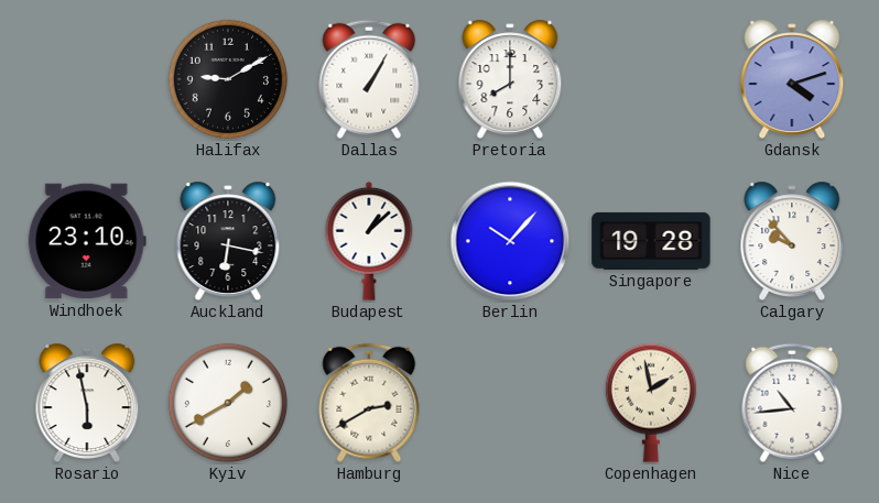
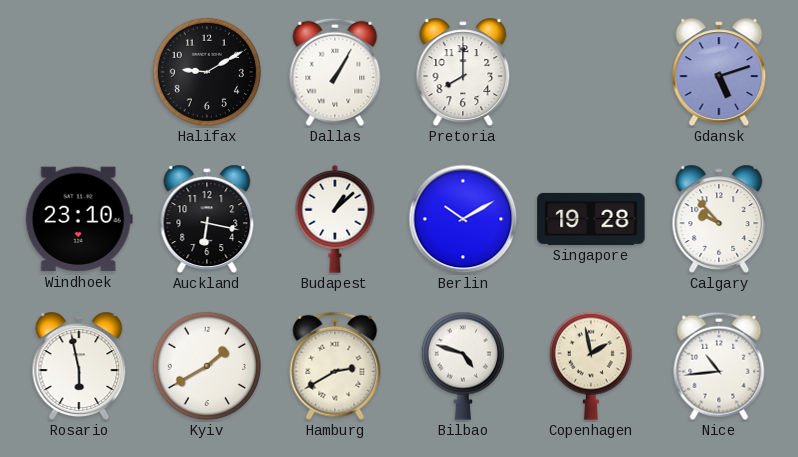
Gdansk: 4:12 -> 5:12 (719, 72)
Berlin: 10:07 -> 10:10 (463, 219)
Bilbao: none -> 4:48 (463, 366)
